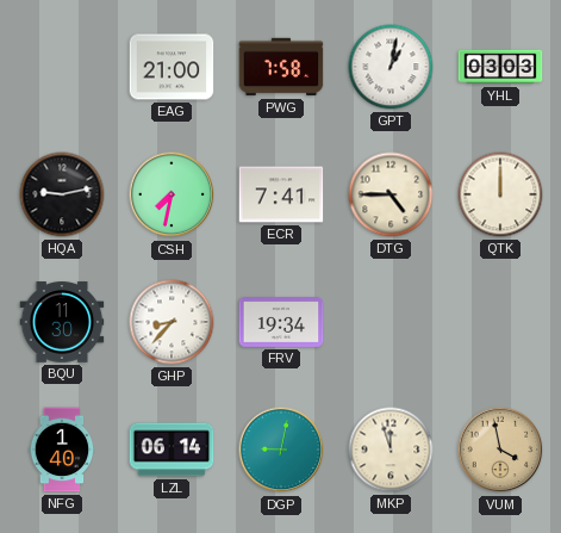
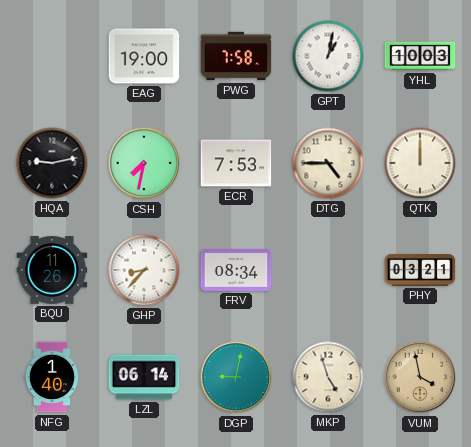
EAG: 21:00 -> 19:00 (144, 56)
YHL: 03:03 -> 10:03 (420, 56)
ECR: 7:41 -> 7:53 (236, 163)
BQU: 11:30 -> 11:26 (52, 270)
FRV: 19:34 -> 08:34 (236, 271)
PHY: none -> 03:21 (420, 270)
MKP: 11:57 -> 4:57 (328, 377)
